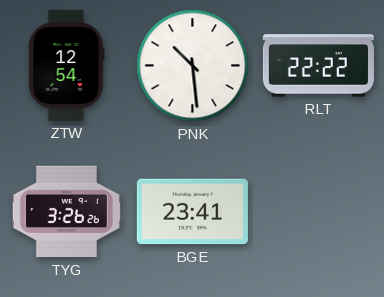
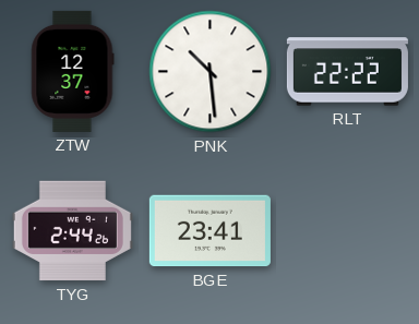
ZTW: 12:54 -> 12:37 (73, 71)
TYG: 3:26 -> 2:44 (72, 231)
